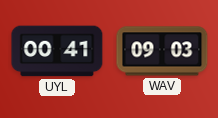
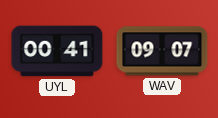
WAV: 09:03 -> 09:07 (162, 51)
